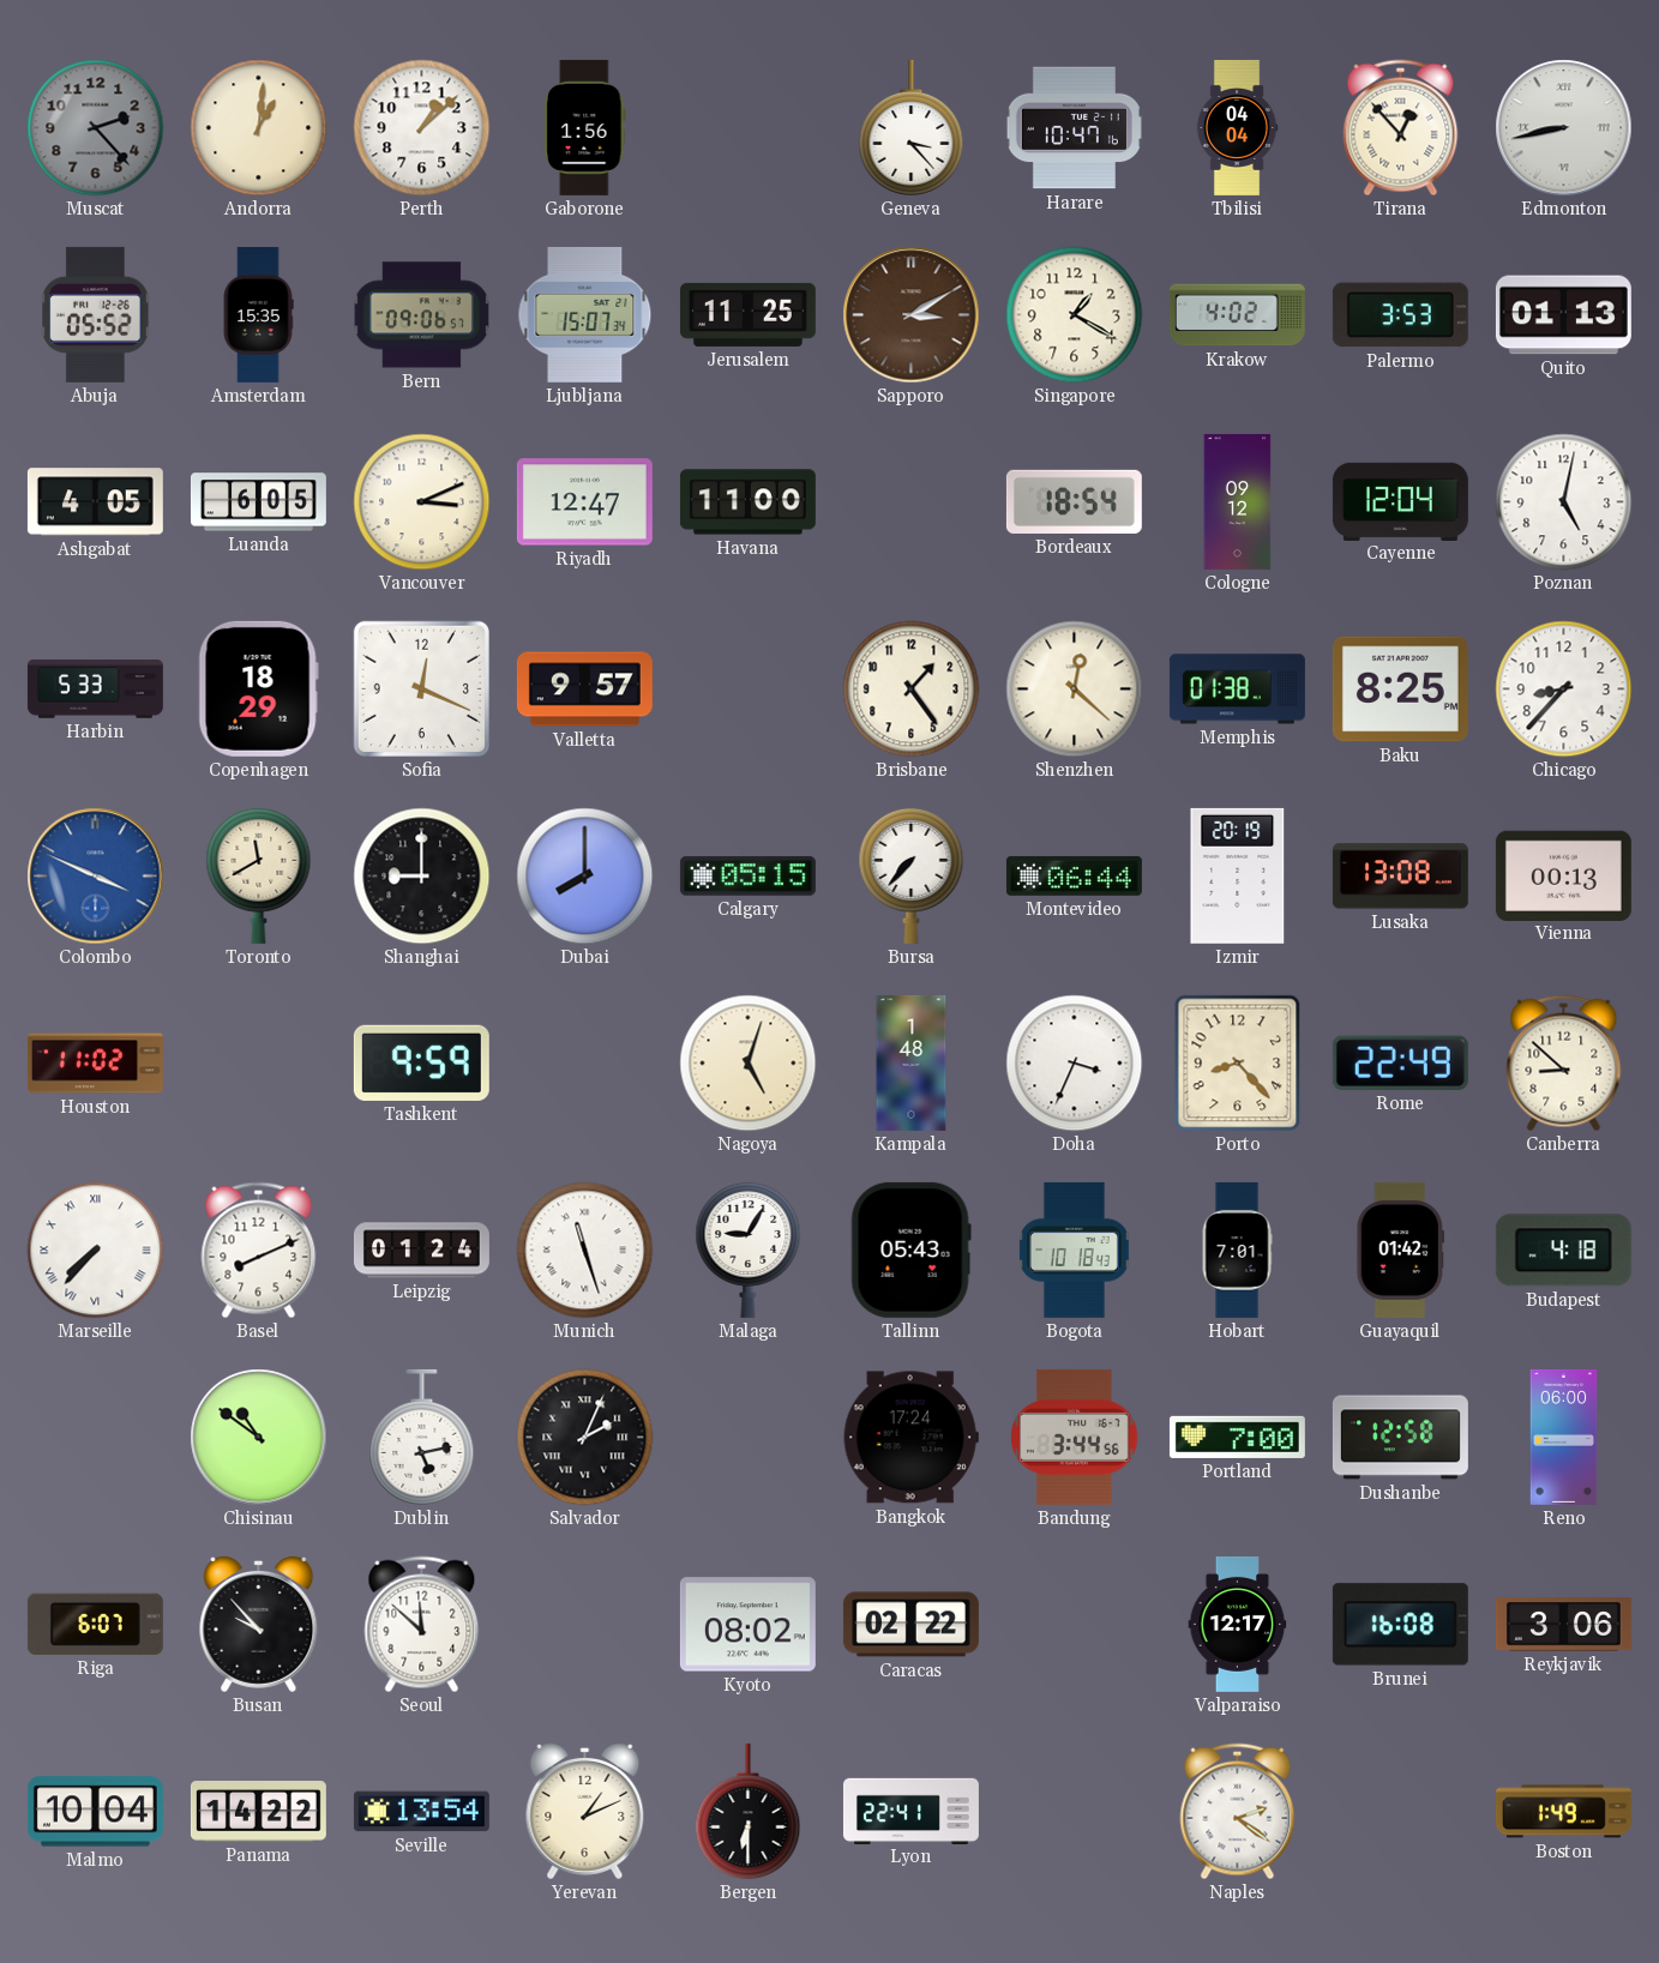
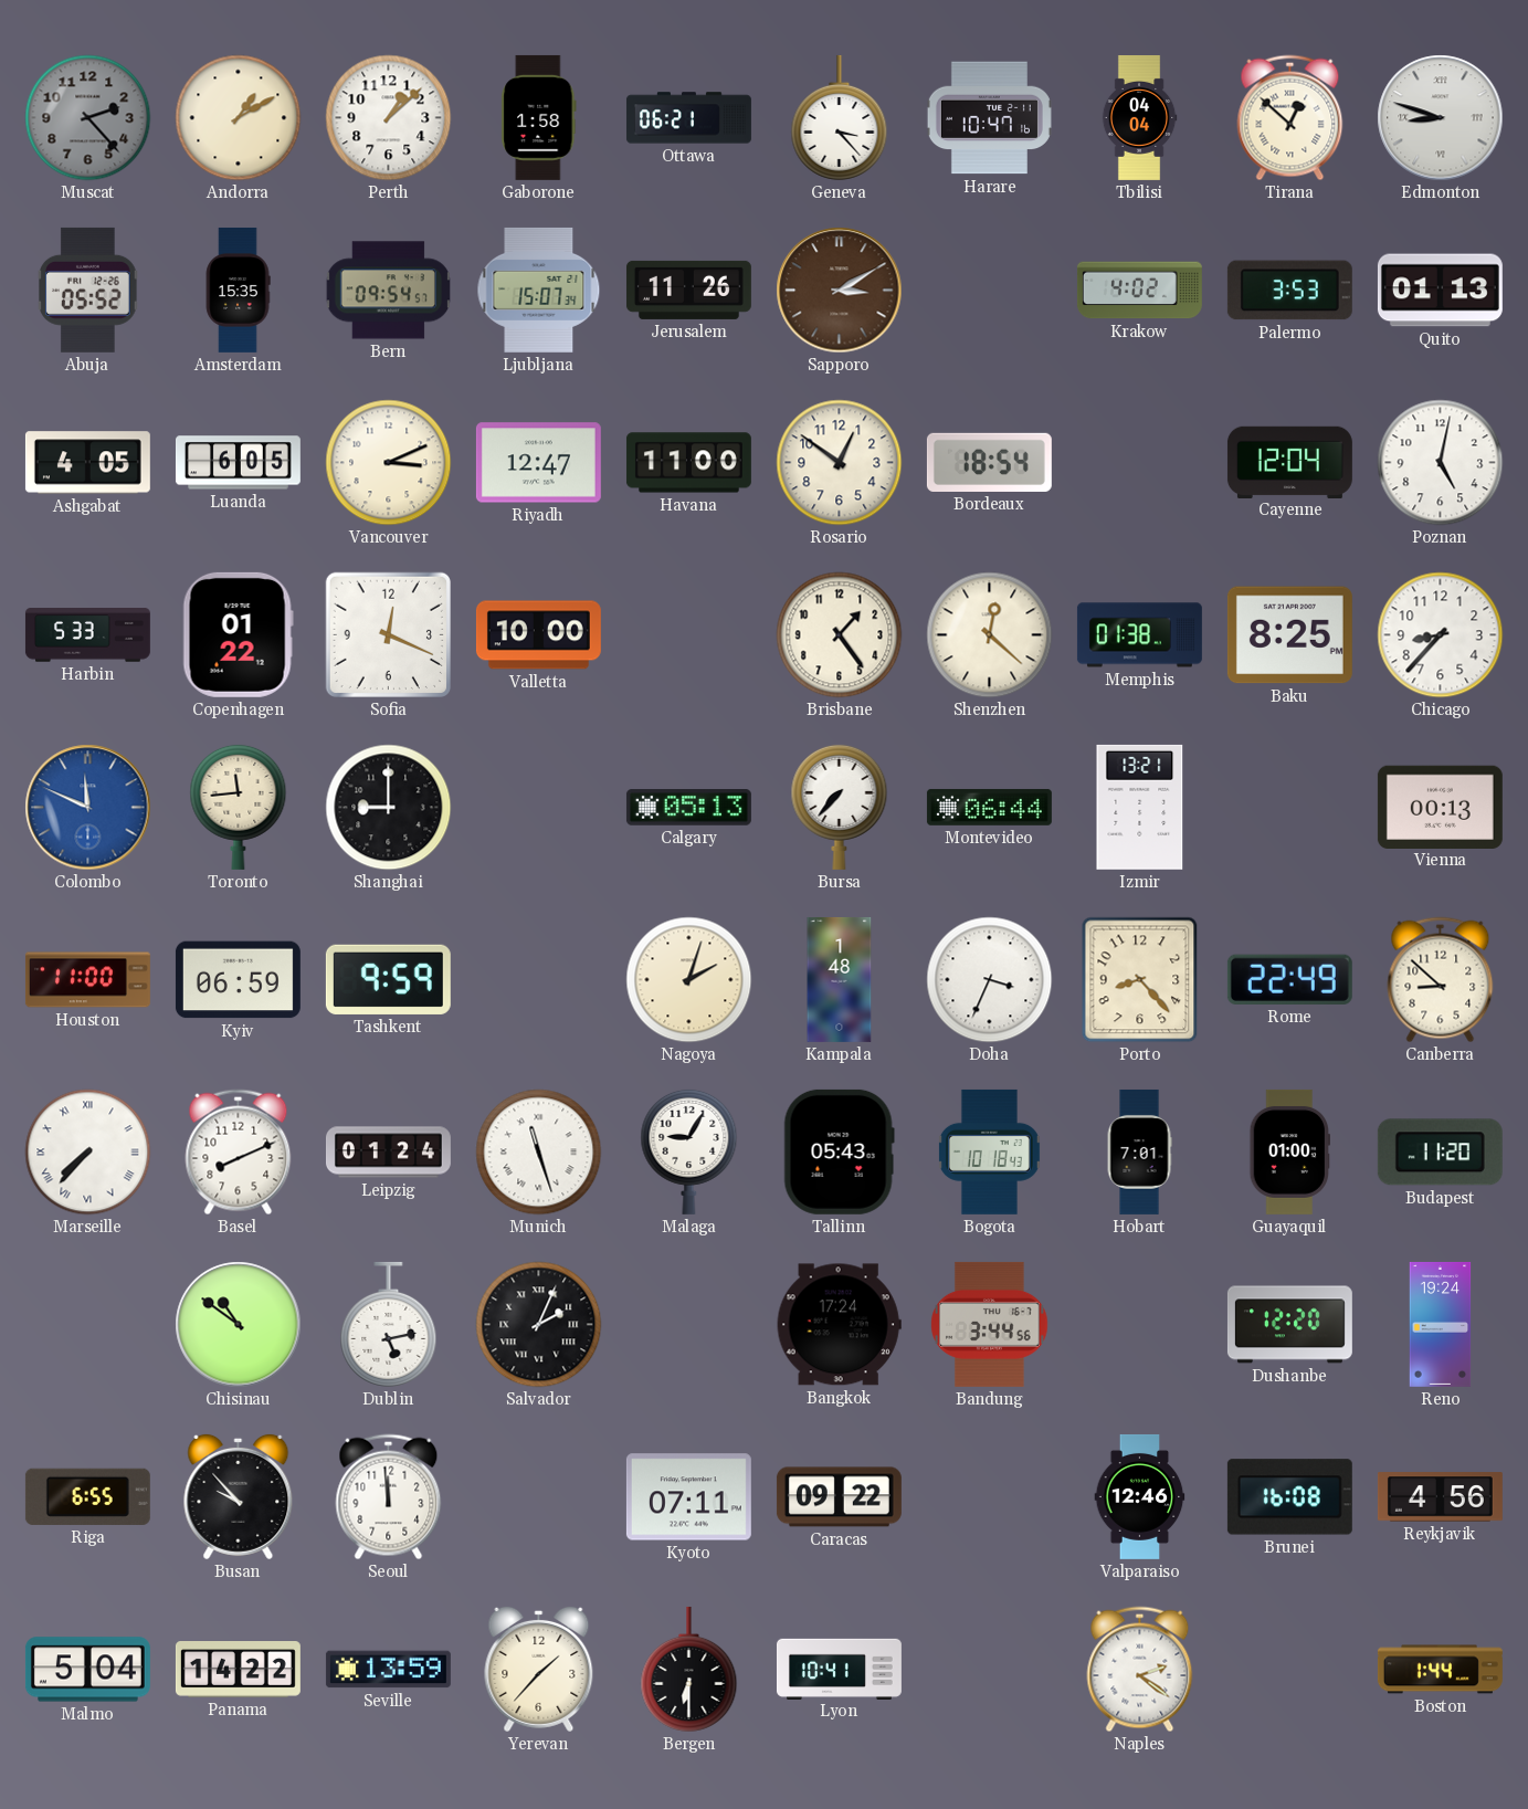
Andorra: 1:01 -> 1:10 (239, 118)
Gaborone: 1:56 -> 1:58 (539, 117)
Ottawa: none -> 06:21 (688, 118)
Tirana: 12:53 -> 12:52 (1290, 118)
Edmonton: 8:43 -> 8:48 (1441, 118)
Bern: 09:06 -> 09:54 (388, 291)
Jerusalem: 11:25 -> 11:26 (688, 290)
Singapore: 1:20 -> none (1075, 315)
Rosario: none -> 12:51 (840, 463)
Cologne: 09:12 -> none (1238, 501)
Copenhagen: 18:29 -> 01:22 (238, 634)
Valletta: 9:57 -> 10:00 (538, 635)
Colombo: 3:49 -> 11:49 (88, 808)
Toronto: 11:40 -> 11:44 (239, 807)
Dubai: 8:00 -> none (585, 877)
Calgary: 05:15 -> 05:13 (688, 808)
Izmir: 20:19 -> 13:21 (1140, 807)
Lusaka: 13:08 -> none (1400, 877)
Houston: 11:02 -> 11:00 (87, 980)
Kyiv: none -> 06:59 (238, 980)
Nagoya: 5:03 -> 2:03 (689, 980)
Guayaquil: 01:42 -> 01:00 (1289, 1151)
Budapest: 4:18 -> 11:20 (1440, 1153)
Portland: 7:00 -> none (1237, 1437)
Dushanbe: 12:58 -> 12:20 (1289, 1325)
Reno: 06:00 -> 19:24 (1441, 1324)
Riga: 6:07 -> 6:55 (87, 1496)
Seoul: 11:52 -> 11:59 (389, 1497)
Kyoto: 08:02 -> 07:11 (688, 1497)
Caracas: 02:22 -> 09:22 (839, 1497)
Valparaiso: 12:17 -> 12:46 (1140, 1496)
Reykjavik: 3:06 -> 4:56 (1440, 1497)
Malmo: 10:04 -> 5:04 (87, 1670)
Seville: 13:54 -> 13:59 (388, 1670)
Yerevan: 1:11 -> 1:37 (539, 1669)
Lyon: 22:41 -> 10:41 (839, 1669)
Boston: 1:49 -> 1:44 (1440, 1670)
